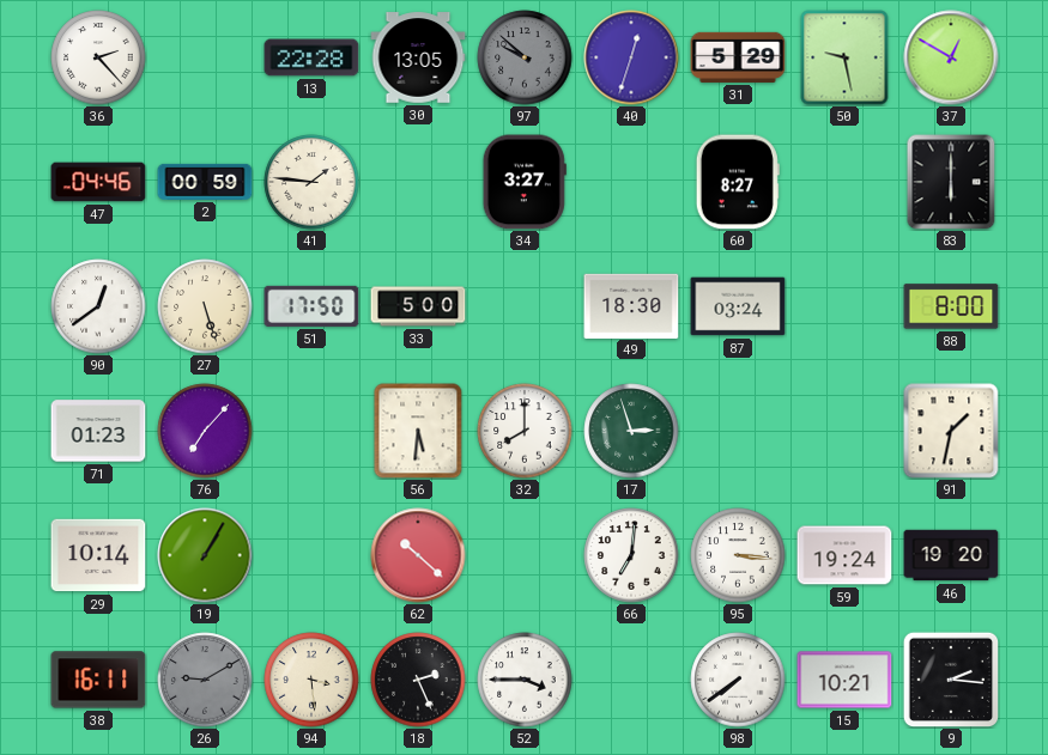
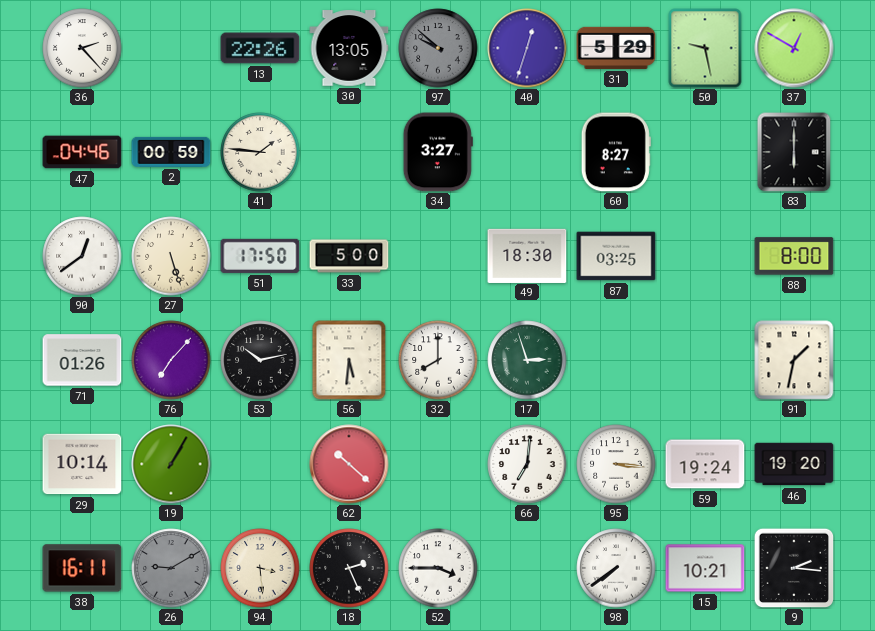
13: 22:28 -> 22:26 (260, 48)
87: 03:24 -> 03:25 (616, 256)
71: 01:23 -> 01:26 (82, 360)
53: none -> 10:13 (260, 360)
